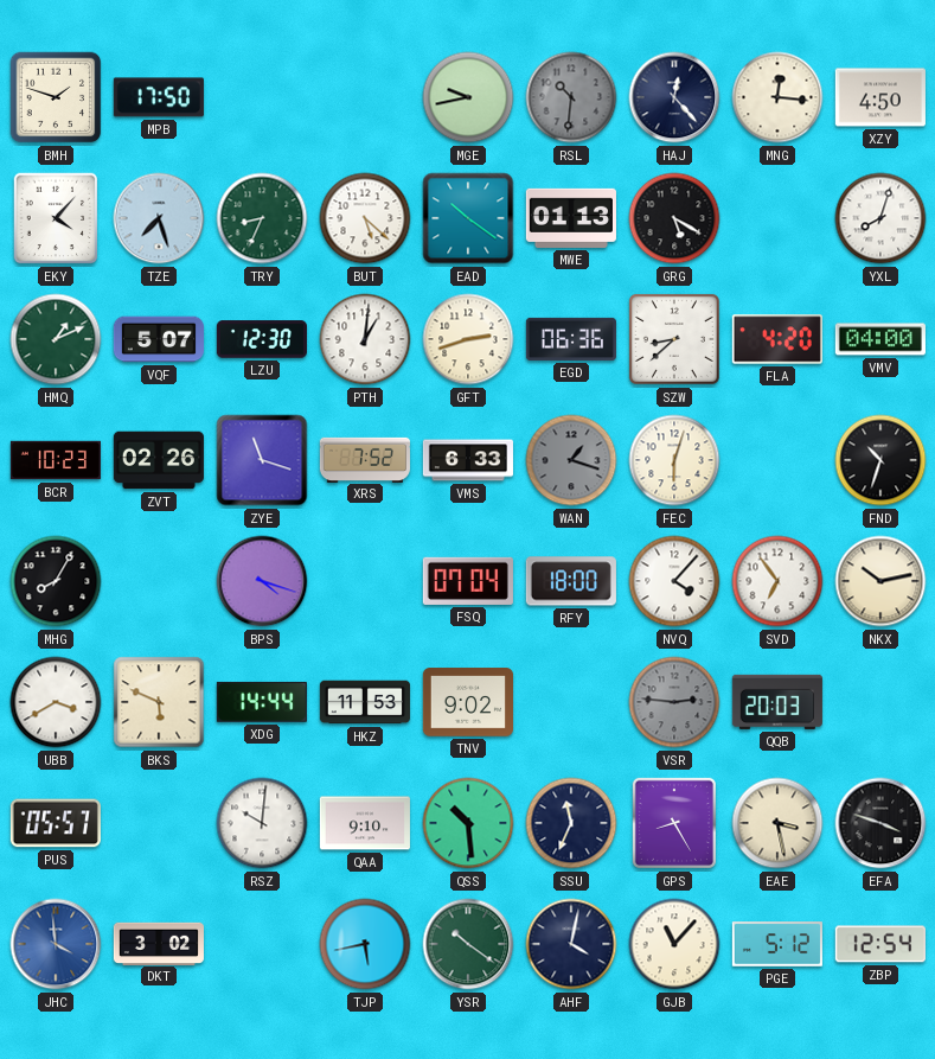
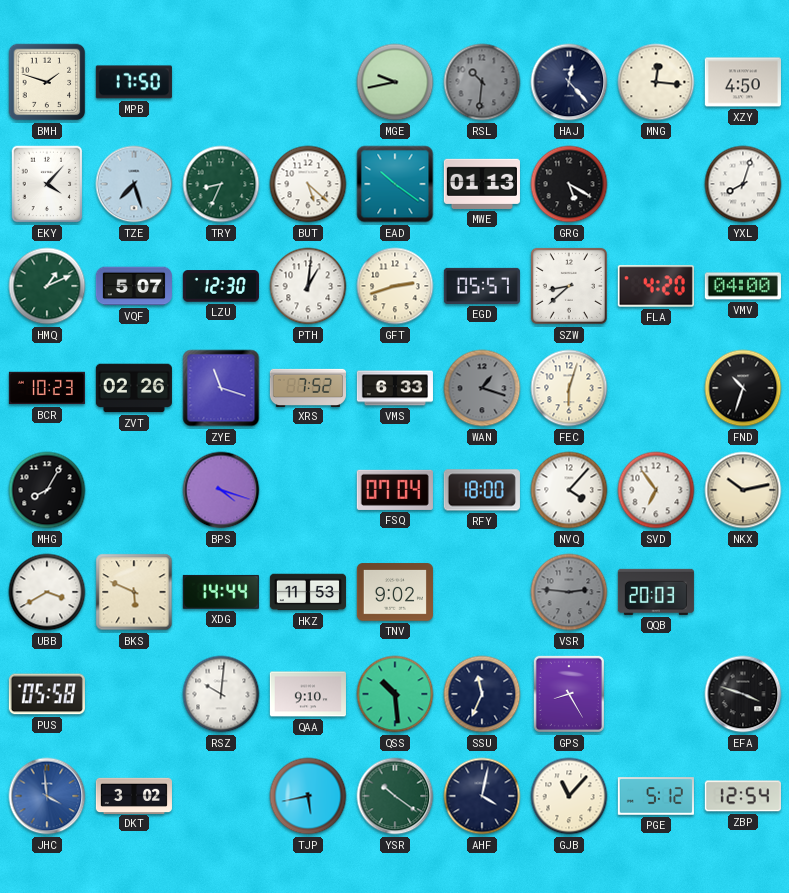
EGD: 06:36 -> 05:57 (482, 286)
PUS: 05:57 -> 05:58 (47, 694)
EAE: 3:28 -> none (777, 823)
